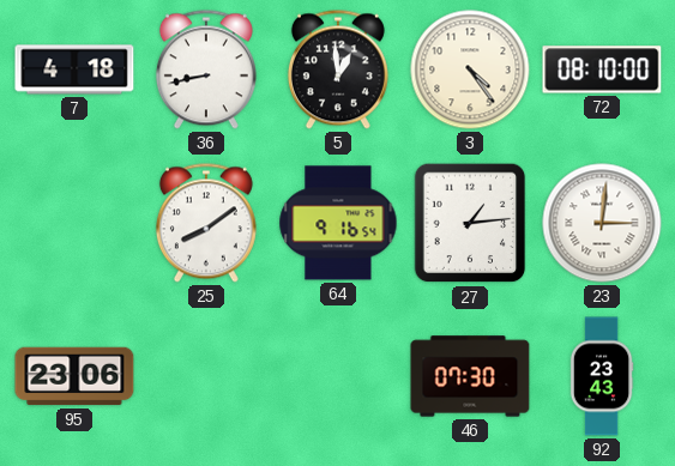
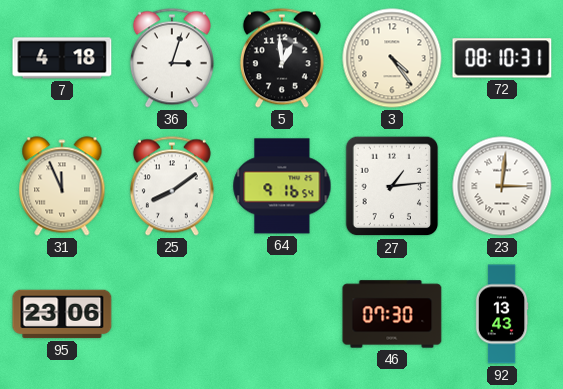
36: 8:43 -> 3:03 (172, 58)
72: 08:10:00 -> 08:10:31 (502, 58)
31: none -> 11:56 (62, 186)
92: 23:43 -> 13:43 (502, 314)
